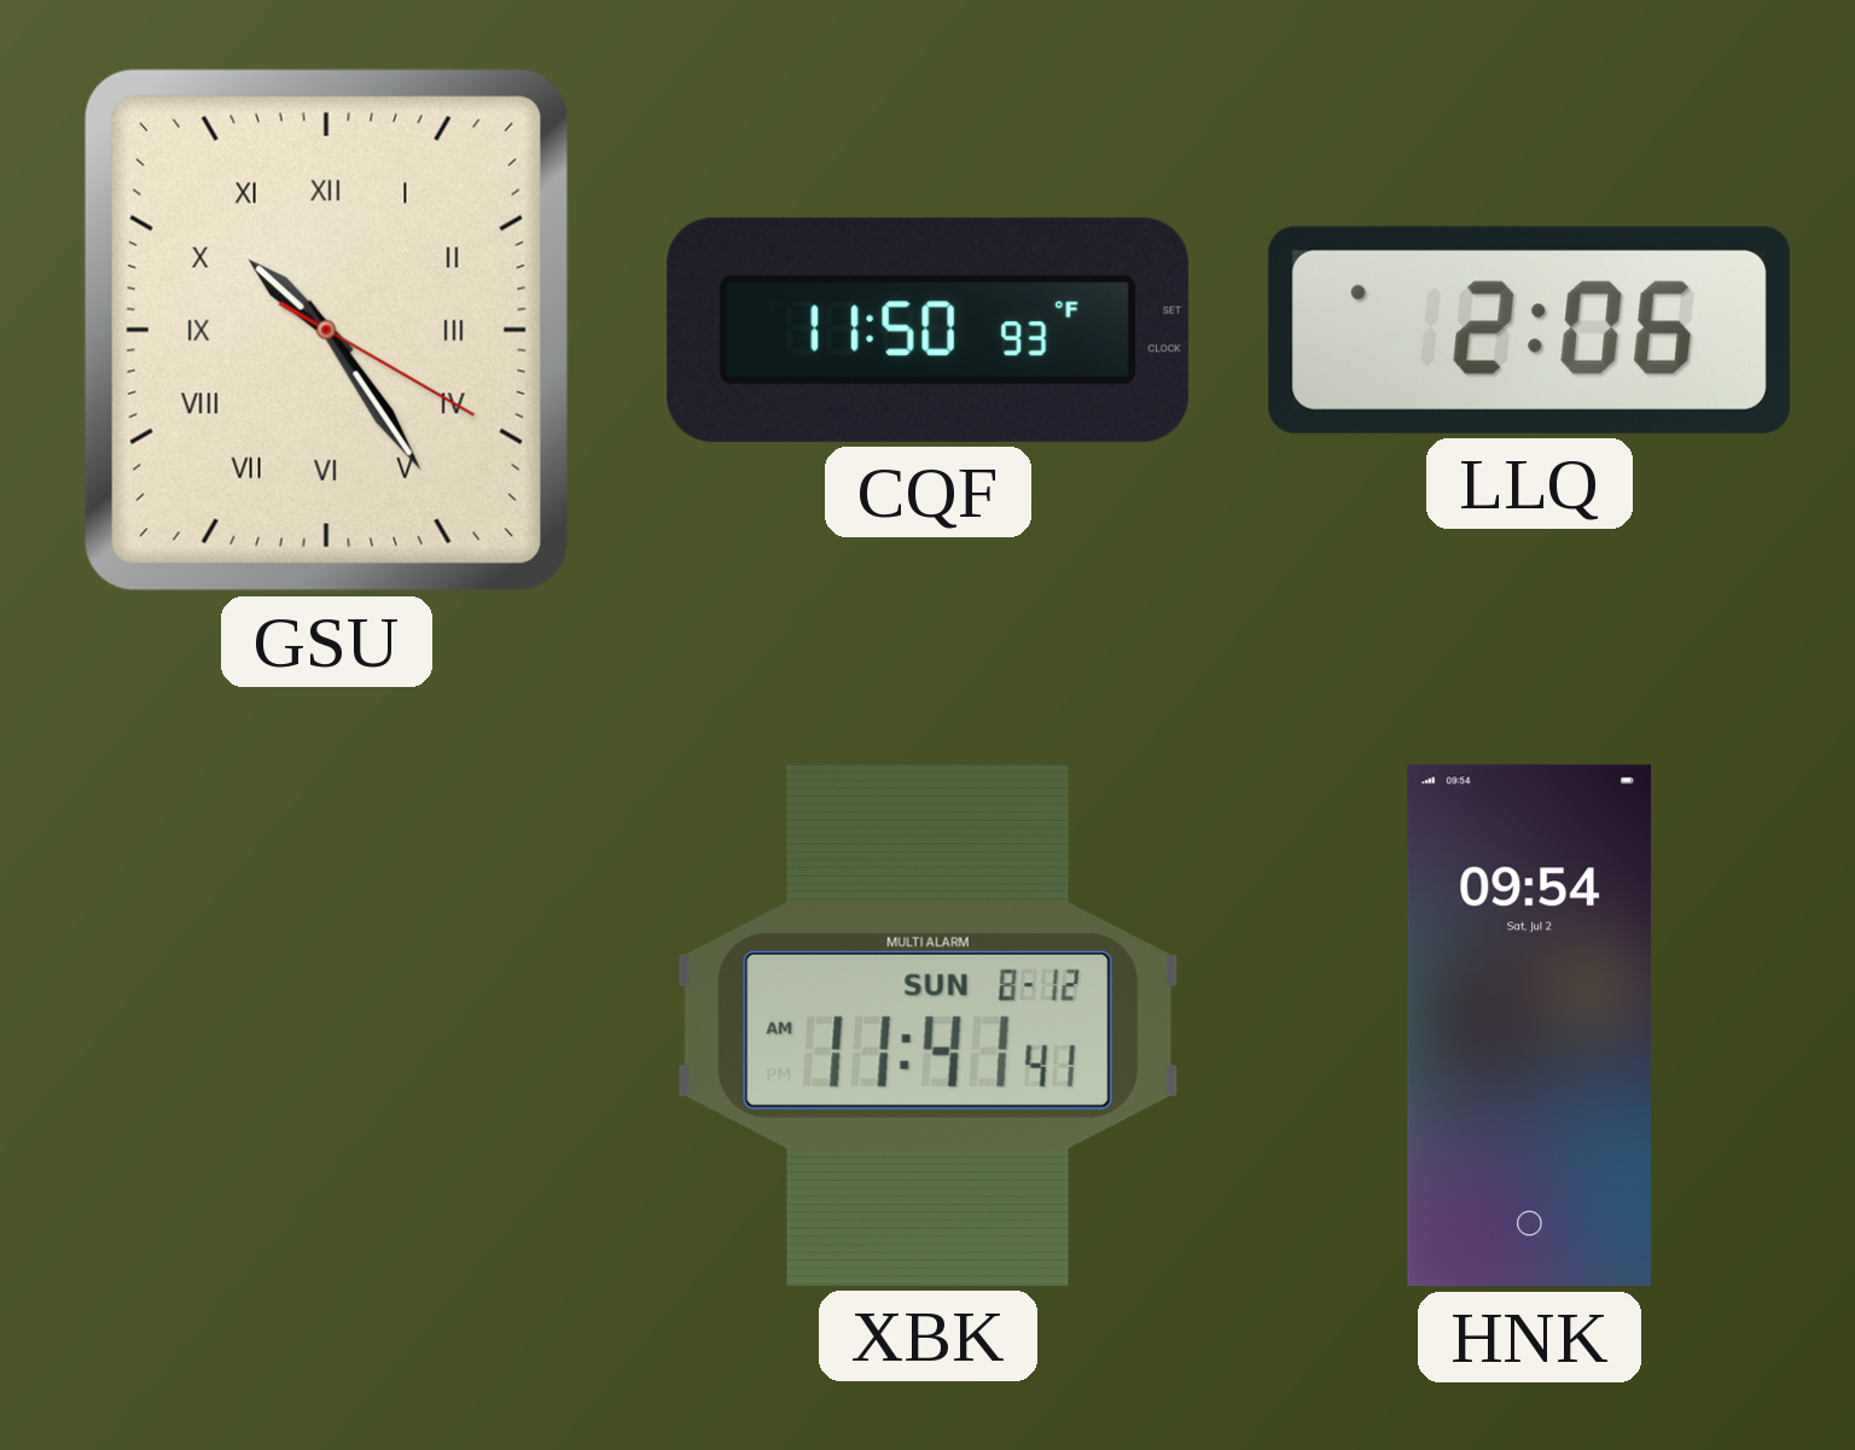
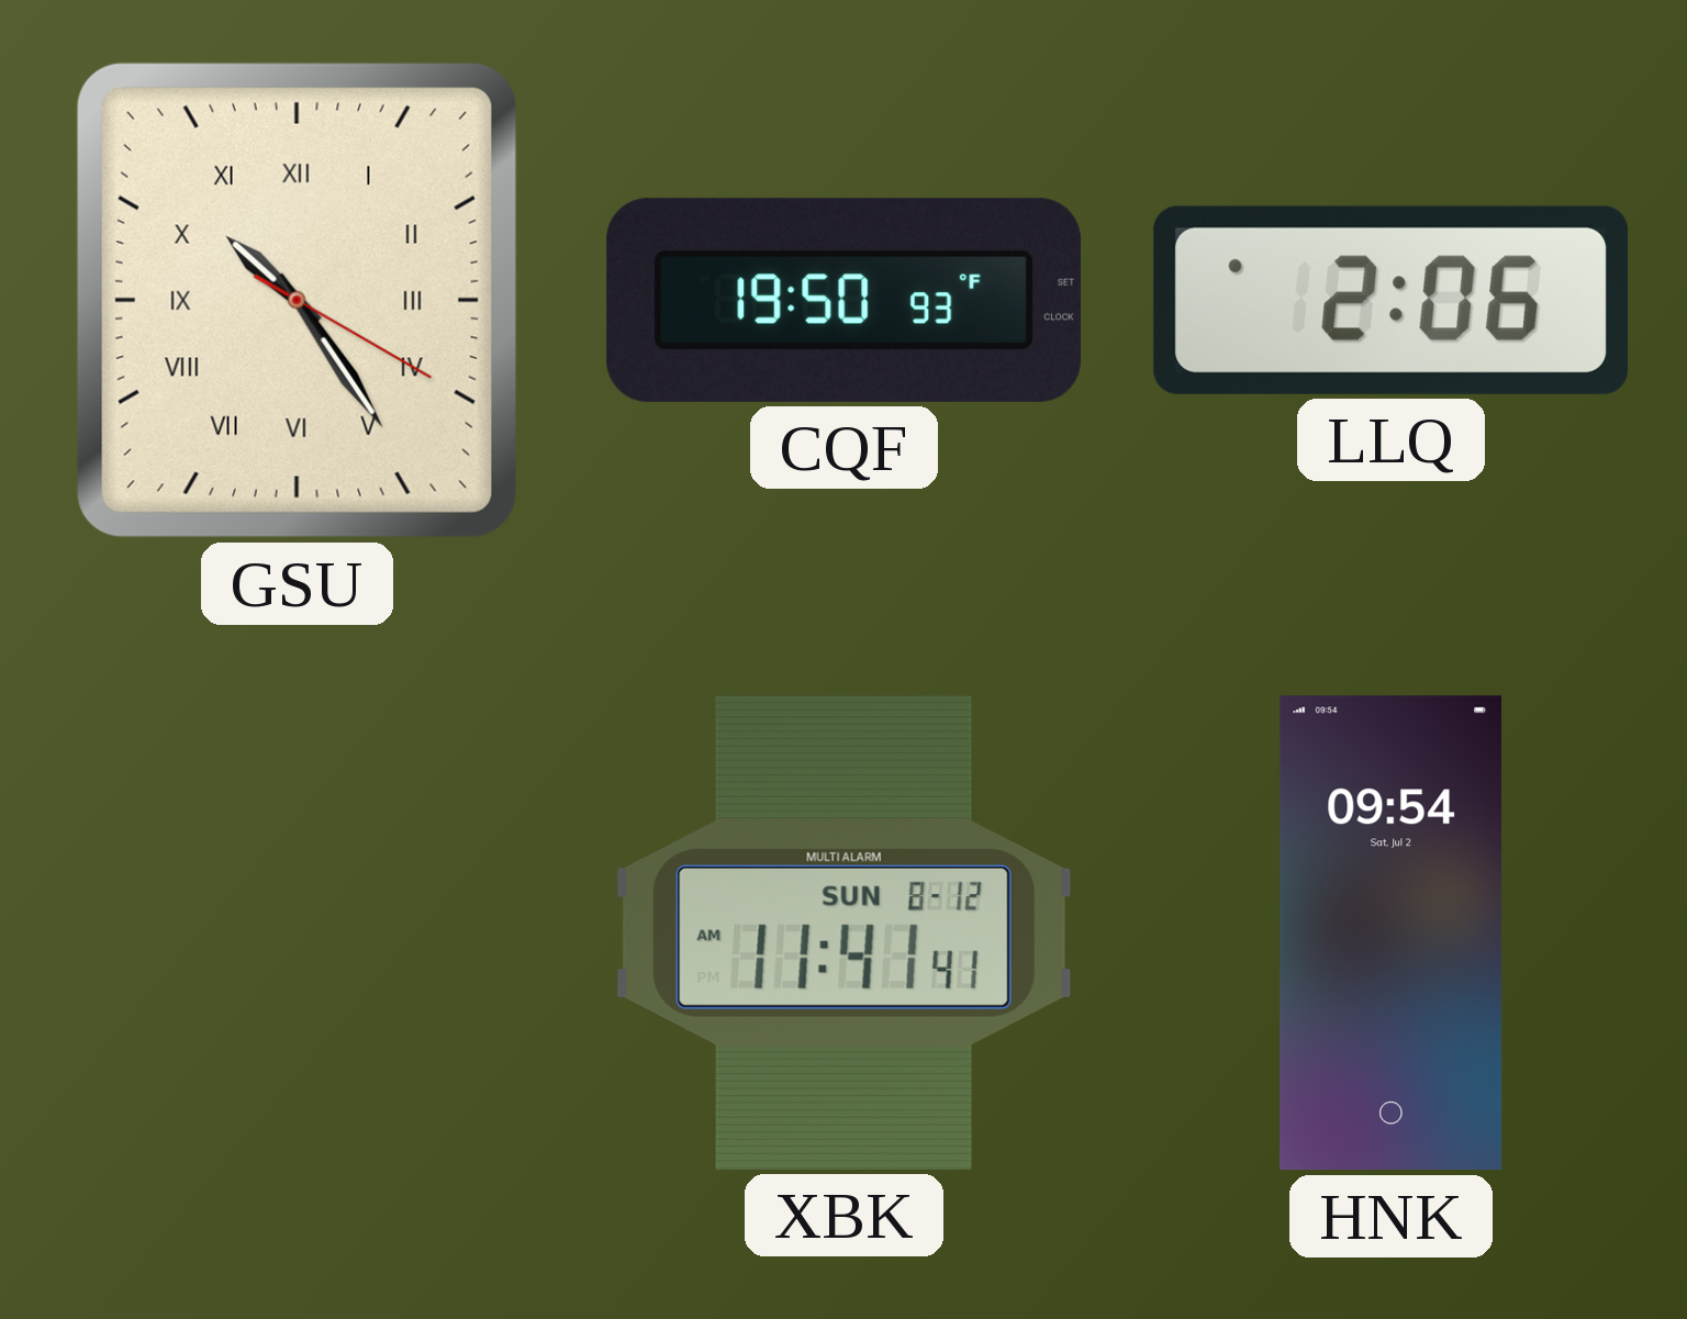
CQF: 11:50 -> 19:50 (843, 300)
